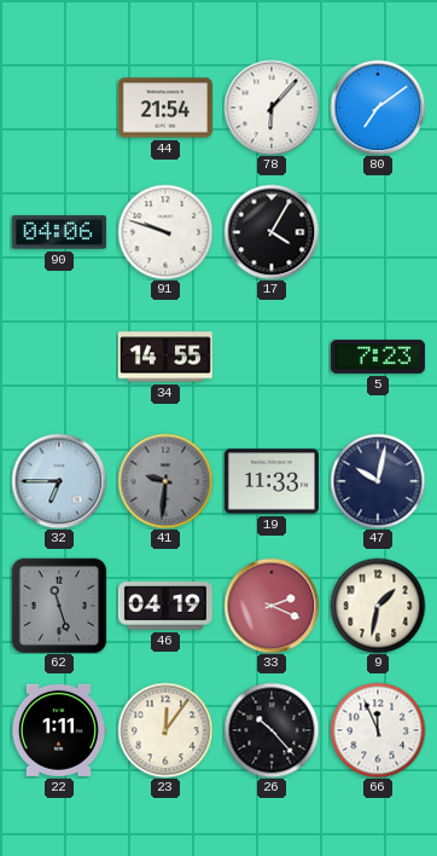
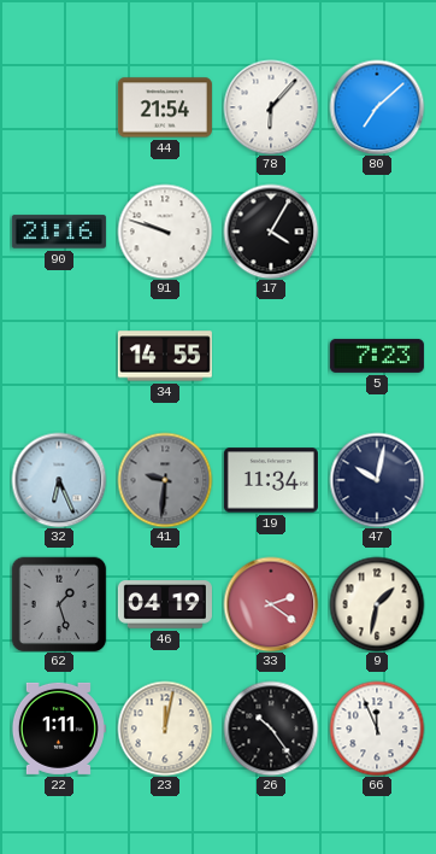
80: 7:09 -> 7:08 (377, 107)
90: 04:06 -> 21:16 (59, 232)
32: 6:45 -> 6:26 (59, 480)
19: 11:33 -> 11:34 (271, 480)
62: 11:27 -> 1:27 (59, 604)
33: 2:19 -> 2:21 (271, 604)
23: 12:06 -> 12:02 (165, 729)
26: 10:23 -> 10:24 (271, 729)
